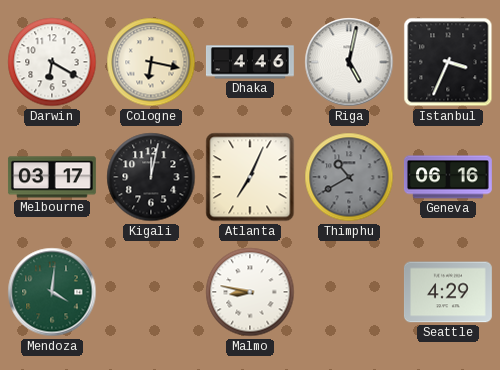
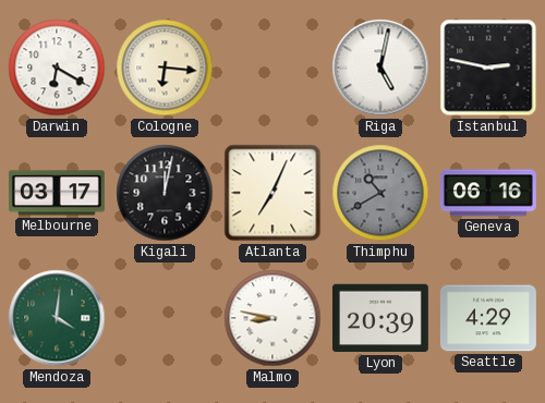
Cologne: 6:17 -> 6:16 (165, 68)
Dhaka: 4:46 -> none (250, 62)
Istanbul: 3:34 -> 2:47 (488, 68)
Lyon: none -> 20:39 (380, 318)
